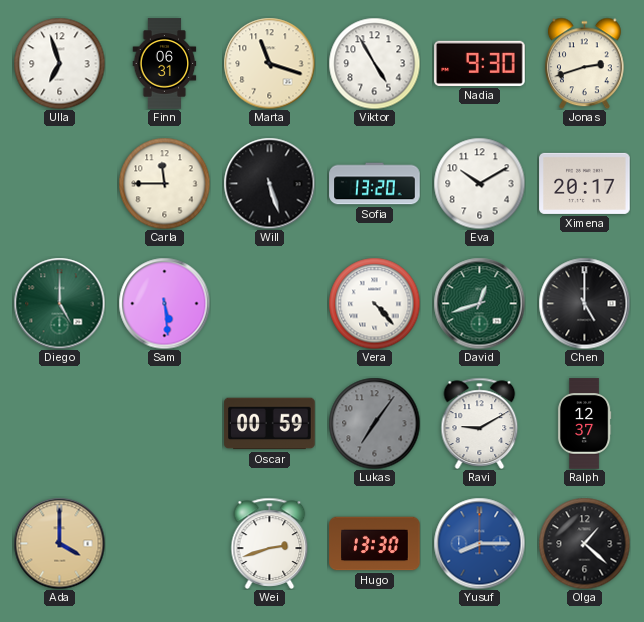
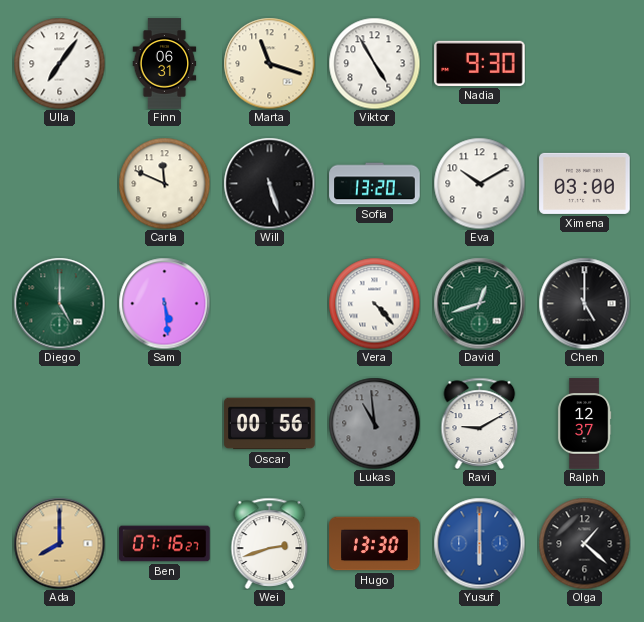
Ulla: 6:57 -> 7:06 (59, 63)
Jonas: 2:42 -> none (584, 63)
Carla: 11:45 -> 11:49 (164, 183)
Ximena: 20:17 -> 03:00 (585, 183)
Oscar: 00:59 -> 00:56 (270, 424)
Lukas: 7:06 -> 10:59 (374, 423)
Ada: 4:00 -> 8:00 (59, 543)
Ben: none -> 07:16 (165, 544)
Yusuf: 8:15 -> 6:00 (479, 543)
